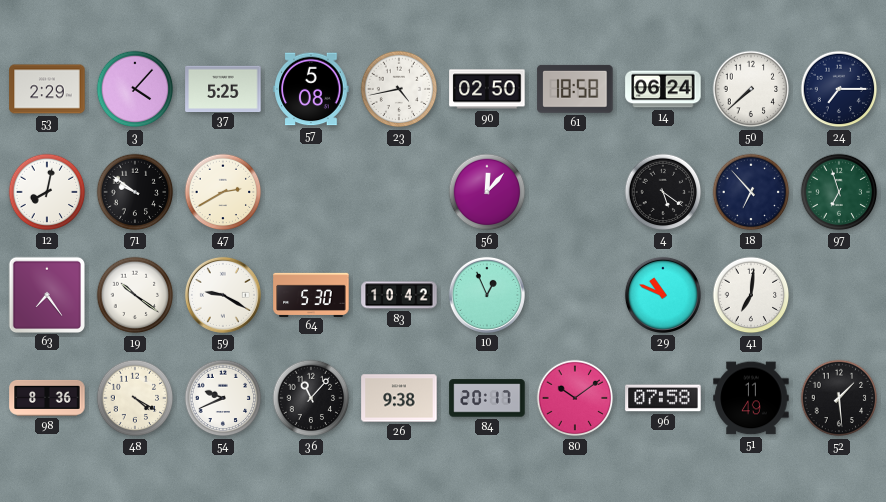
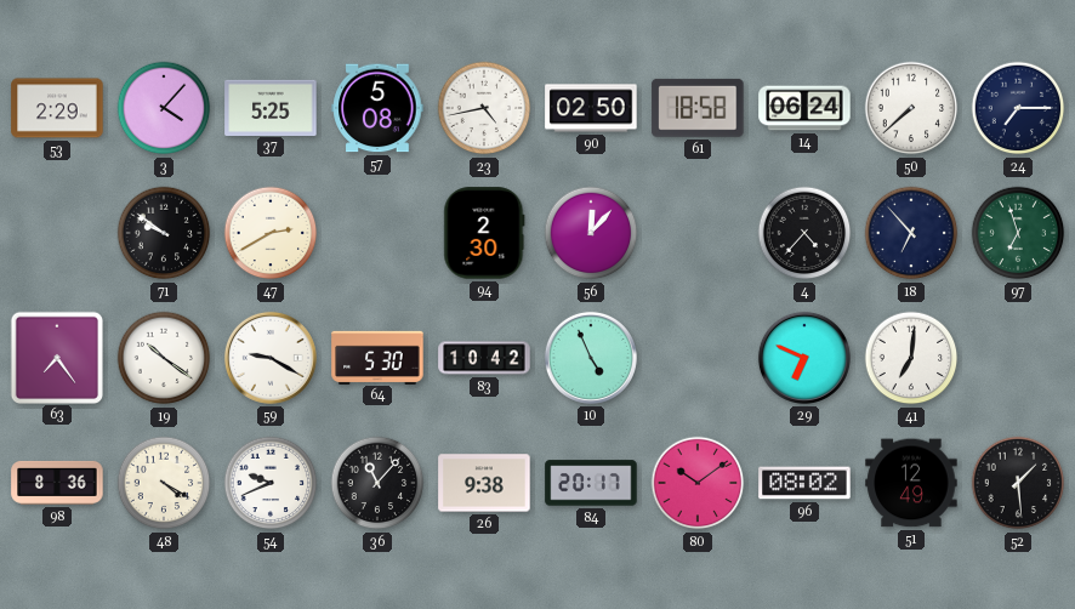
12: 8:02 -> none (47, 192)
94: none -> 2:30 (484, 233)
4: 5:21 -> 4:37 (804, 233)
10: 12:56 -> 4:56 (591, 358)
29: 10:49 -> 6:49 (804, 358)
96: 07:58 -> 08:02 (804, 483)
51: 11:49 -> 12:49 (911, 483)
